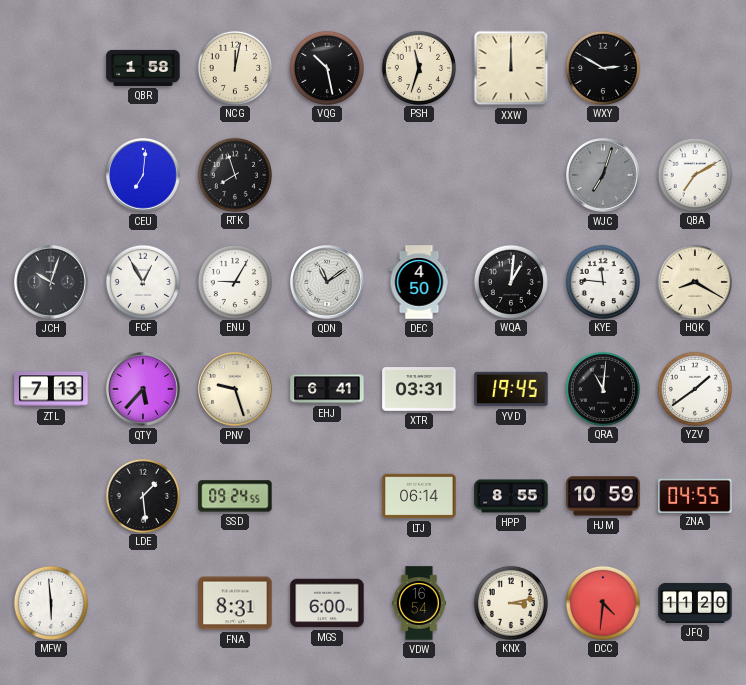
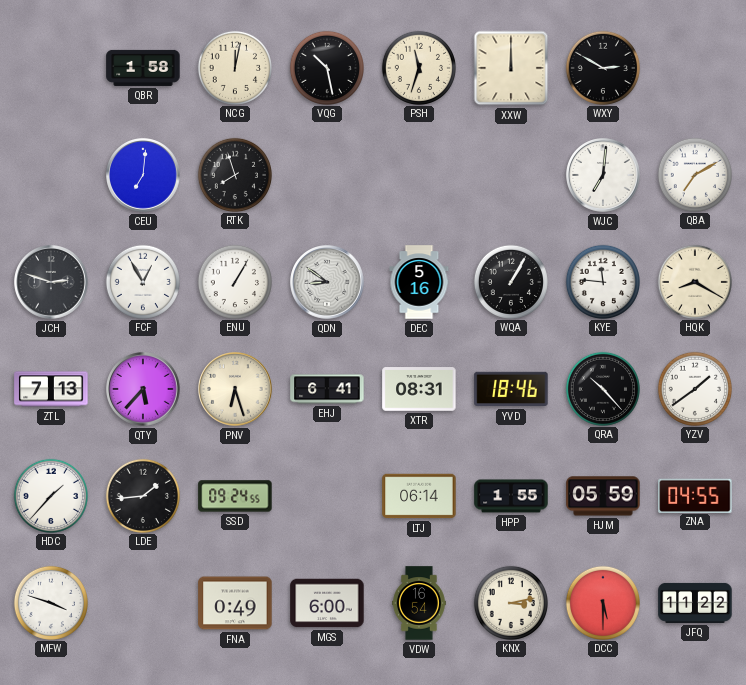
WJC: 7:03 -> 7:01 (603, 175)
WJC dial: grey -> white (603, 175)
JCH: 10:03 -> 2:48 (51, 282)
ENU: 9:05 -> 1:05 (234, 281)
QDN: 11:09 -> 8:51 (327, 282)
DEC: 4:50 -> 5:16 (419, 282)
WQA: 1:01 -> 1:05 (510, 281)
PNV: 9:27 -> 6:27 (235, 389)
XTR: 03:31 -> 08:31 (419, 389)
YVD: 19:45 -> 18:46 (511, 389)
QRA: 11:01 -> 10:23 (602, 388)
HDC: none -> 1:37 (50, 495)
LDE: 1:29 -> 1:44 (142, 495)
HPP: 8:55 -> 1:55 (511, 496)
HJM: 10:59 -> 05:59 (603, 496)
MFW: 5:59 -> 3:48 (50, 602)
FNA: 8:31 -> 0:49 (235, 603)
DCC: 4:31 -> 5:30 (602, 602)
JFQ: 11:20 -> 11:22 (695, 603)
